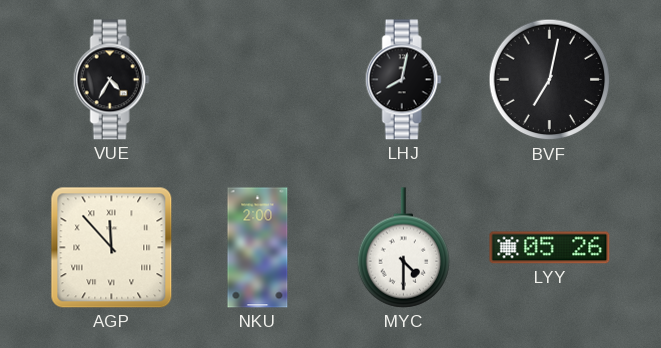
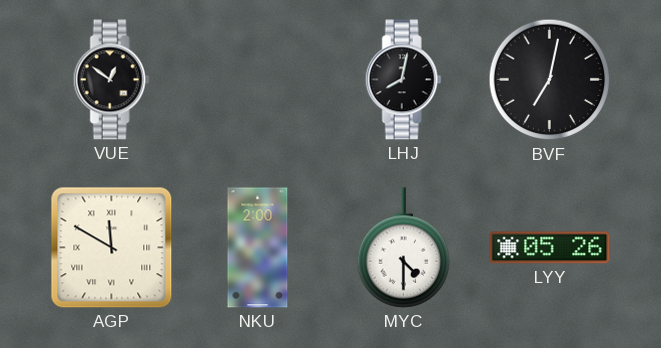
VUE: 4:35 -> 12:51 (111, 80)
AGP: 11:53 -> 11:50 (112, 248)
